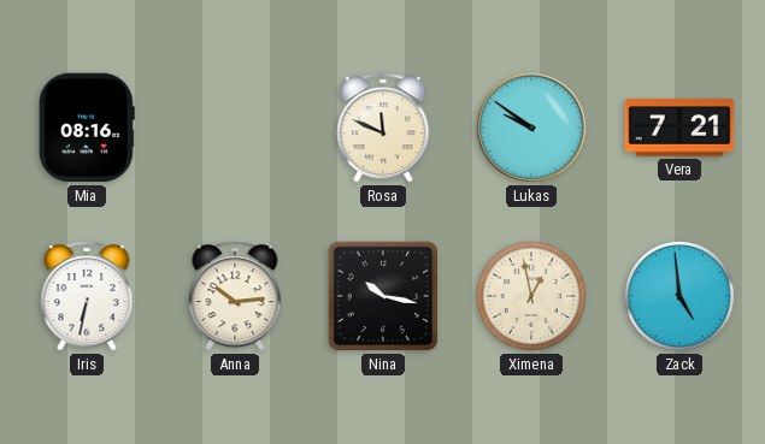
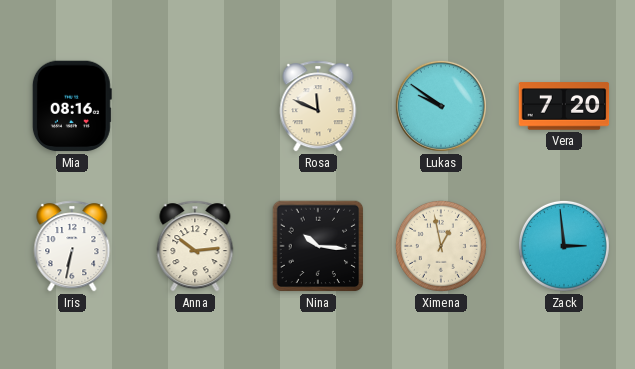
Vera: 7:21 -> 7:20 (564, 106)
Nina: 10:17 -> 10:16 (318, 246)
Zack: 4:59 -> 2:59 (564, 246)
